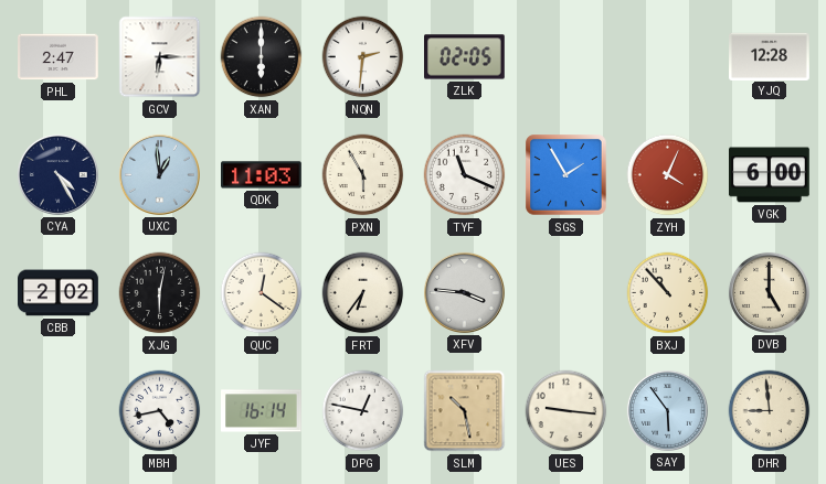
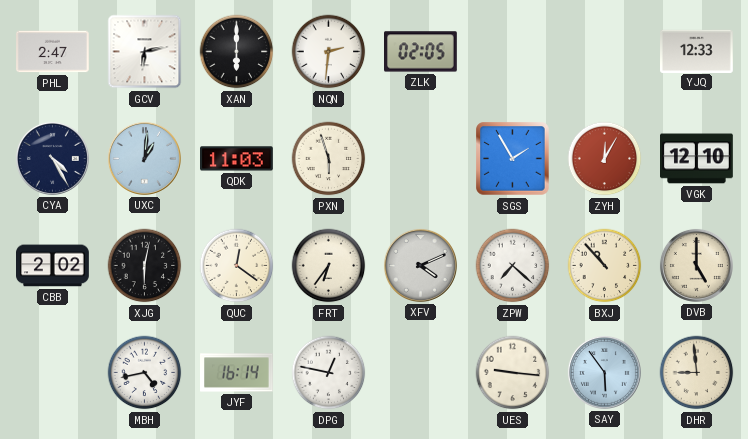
GCV: 6:15 -> 6:13 (145, 52)
YJQ: 12:28 -> 12:33 (697, 51)
UXC: 12:59 -> 1:01 (144, 158)
PXN: 5:55 -> 5:57 (329, 159)
TYF: 11:19 -> none (465, 175)
ZYH: 4:04 -> 12:05 (605, 159)
VGK: 6:00 -> 12:10 (697, 159)
XFV: 3:46 -> 4:11 (420, 265)
ZPW: none -> 7:22 (513, 266)
SLM: 10:28 -> none (465, 411)
